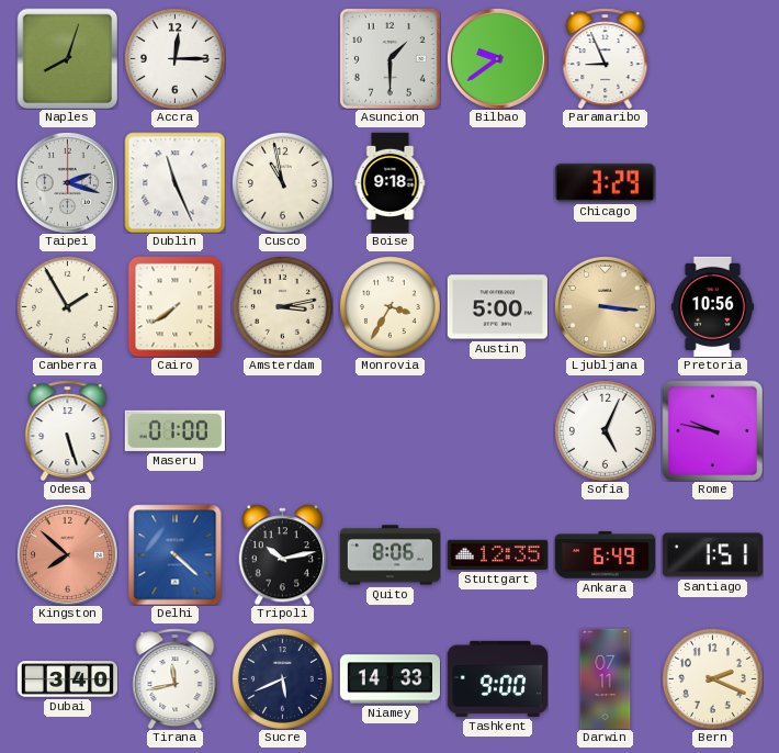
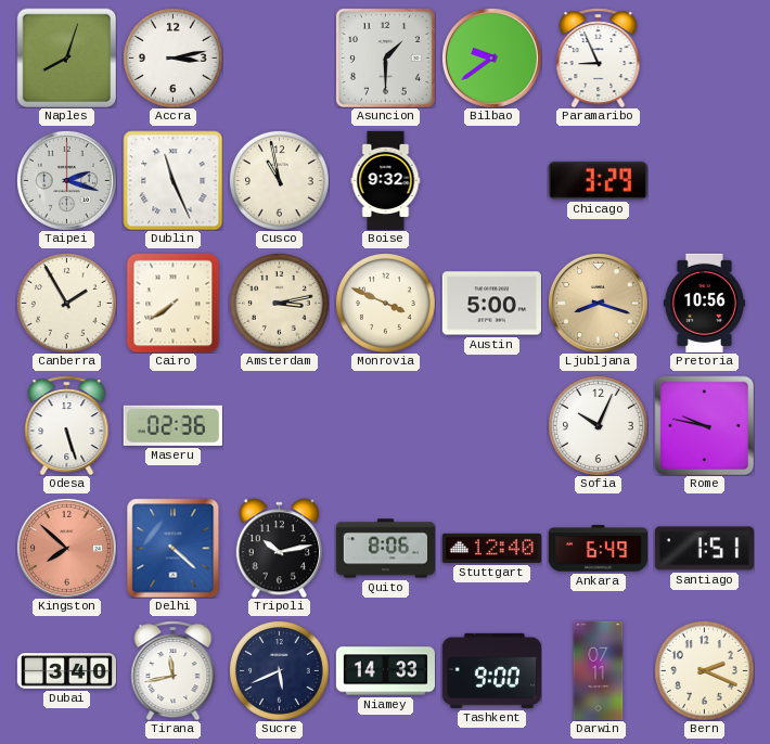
Accra: 12:15 -> 3:13 (172, 57)
Boise: 9:18 -> 9:32 (386, 180)
Monrovia: 3:35 -> 3:49 (385, 303)
Ljubljana: 3:16 -> 8:18 (598, 303)
Maseru: 01:00 -> 02:36 (172, 425)
Sofia: 5:04 -> 10:04 (598, 425)
Stuttgart: 12:35 -> 12:40 (491, 548)
